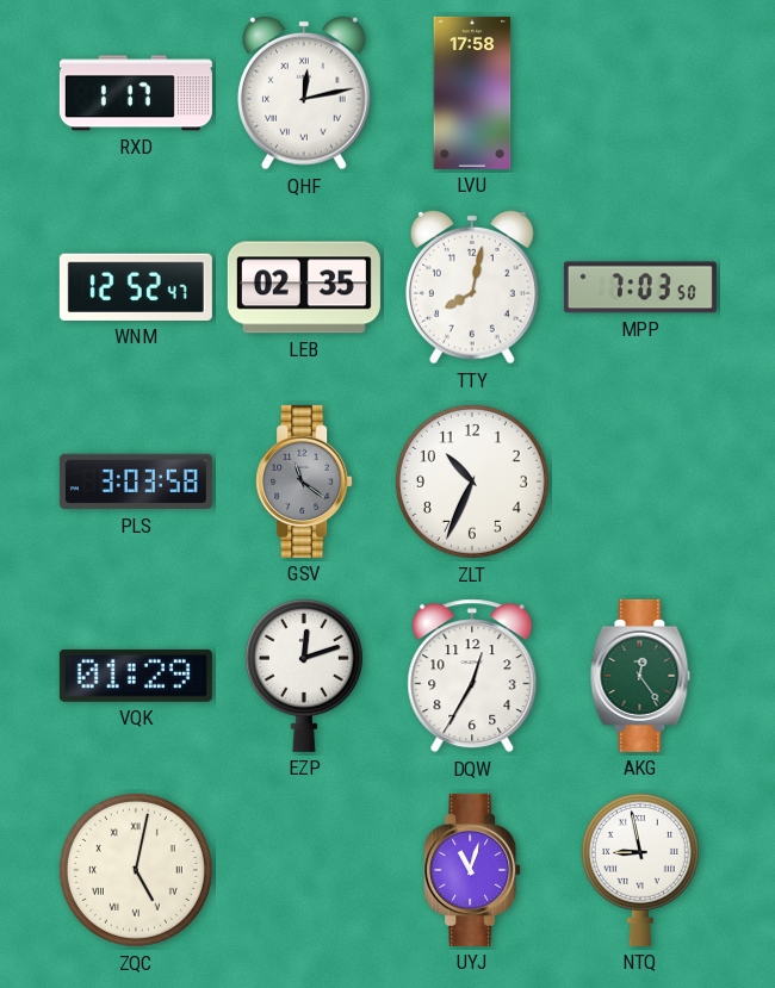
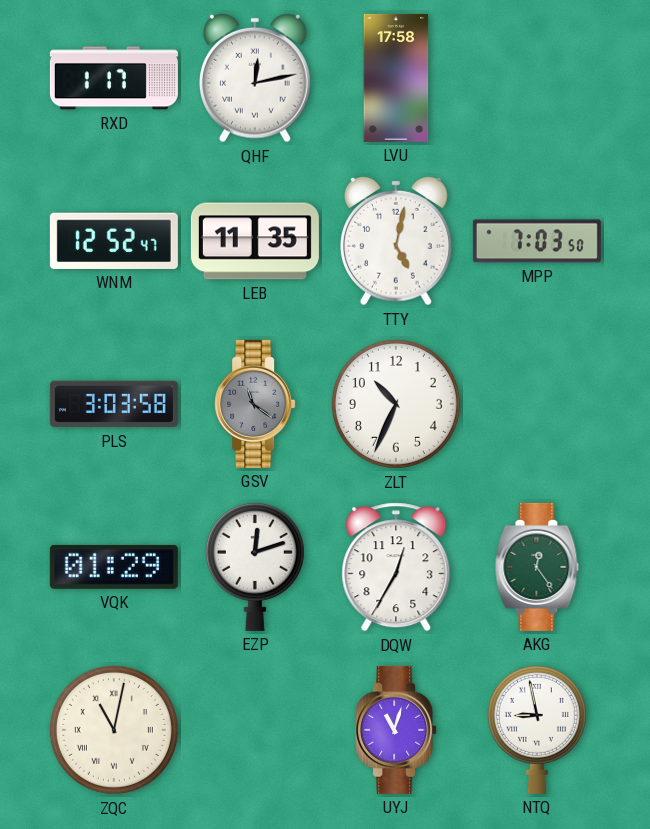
LEB: 02:35 -> 11:35 (255, 241)
TTY: 8:02 -> 5:02 (396, 241)
ZQC: 5:02 -> 11:02 (114, 730)
